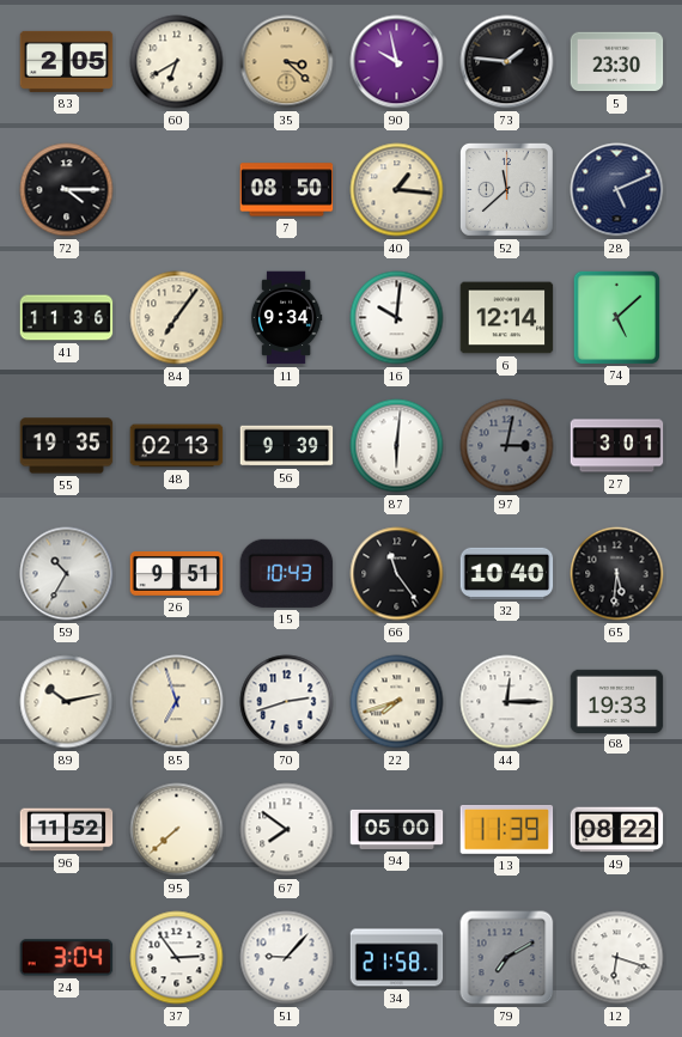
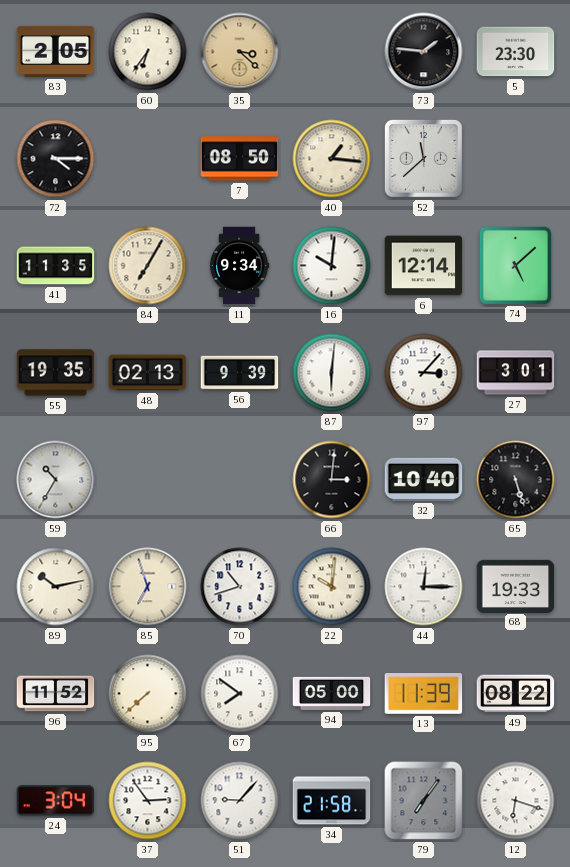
60: 6:40 -> 6:36 (148, 52)
90: 9:58 -> none (397, 62)
28: 5:11 -> none (617, 190)
41: 11:36 -> 11:35 (56, 266)
84: 7:06 -> 7:05 (148, 266)
97: 3:02 -> 3:07 (424, 373)
97 dial: grey -> white (424, 373)
26: 9:51 -> none (177, 574)
15: 10:43 -> none (287, 573)
66: 11:24 -> 3:01 (332, 480)
65: 5:31 -> 5:27 (516, 480)
70: 2:42 -> 10:42 (240, 587)
22: 7:42 -> 10:01 (332, 587)
79: 7:10 -> 7:06 (424, 801)
